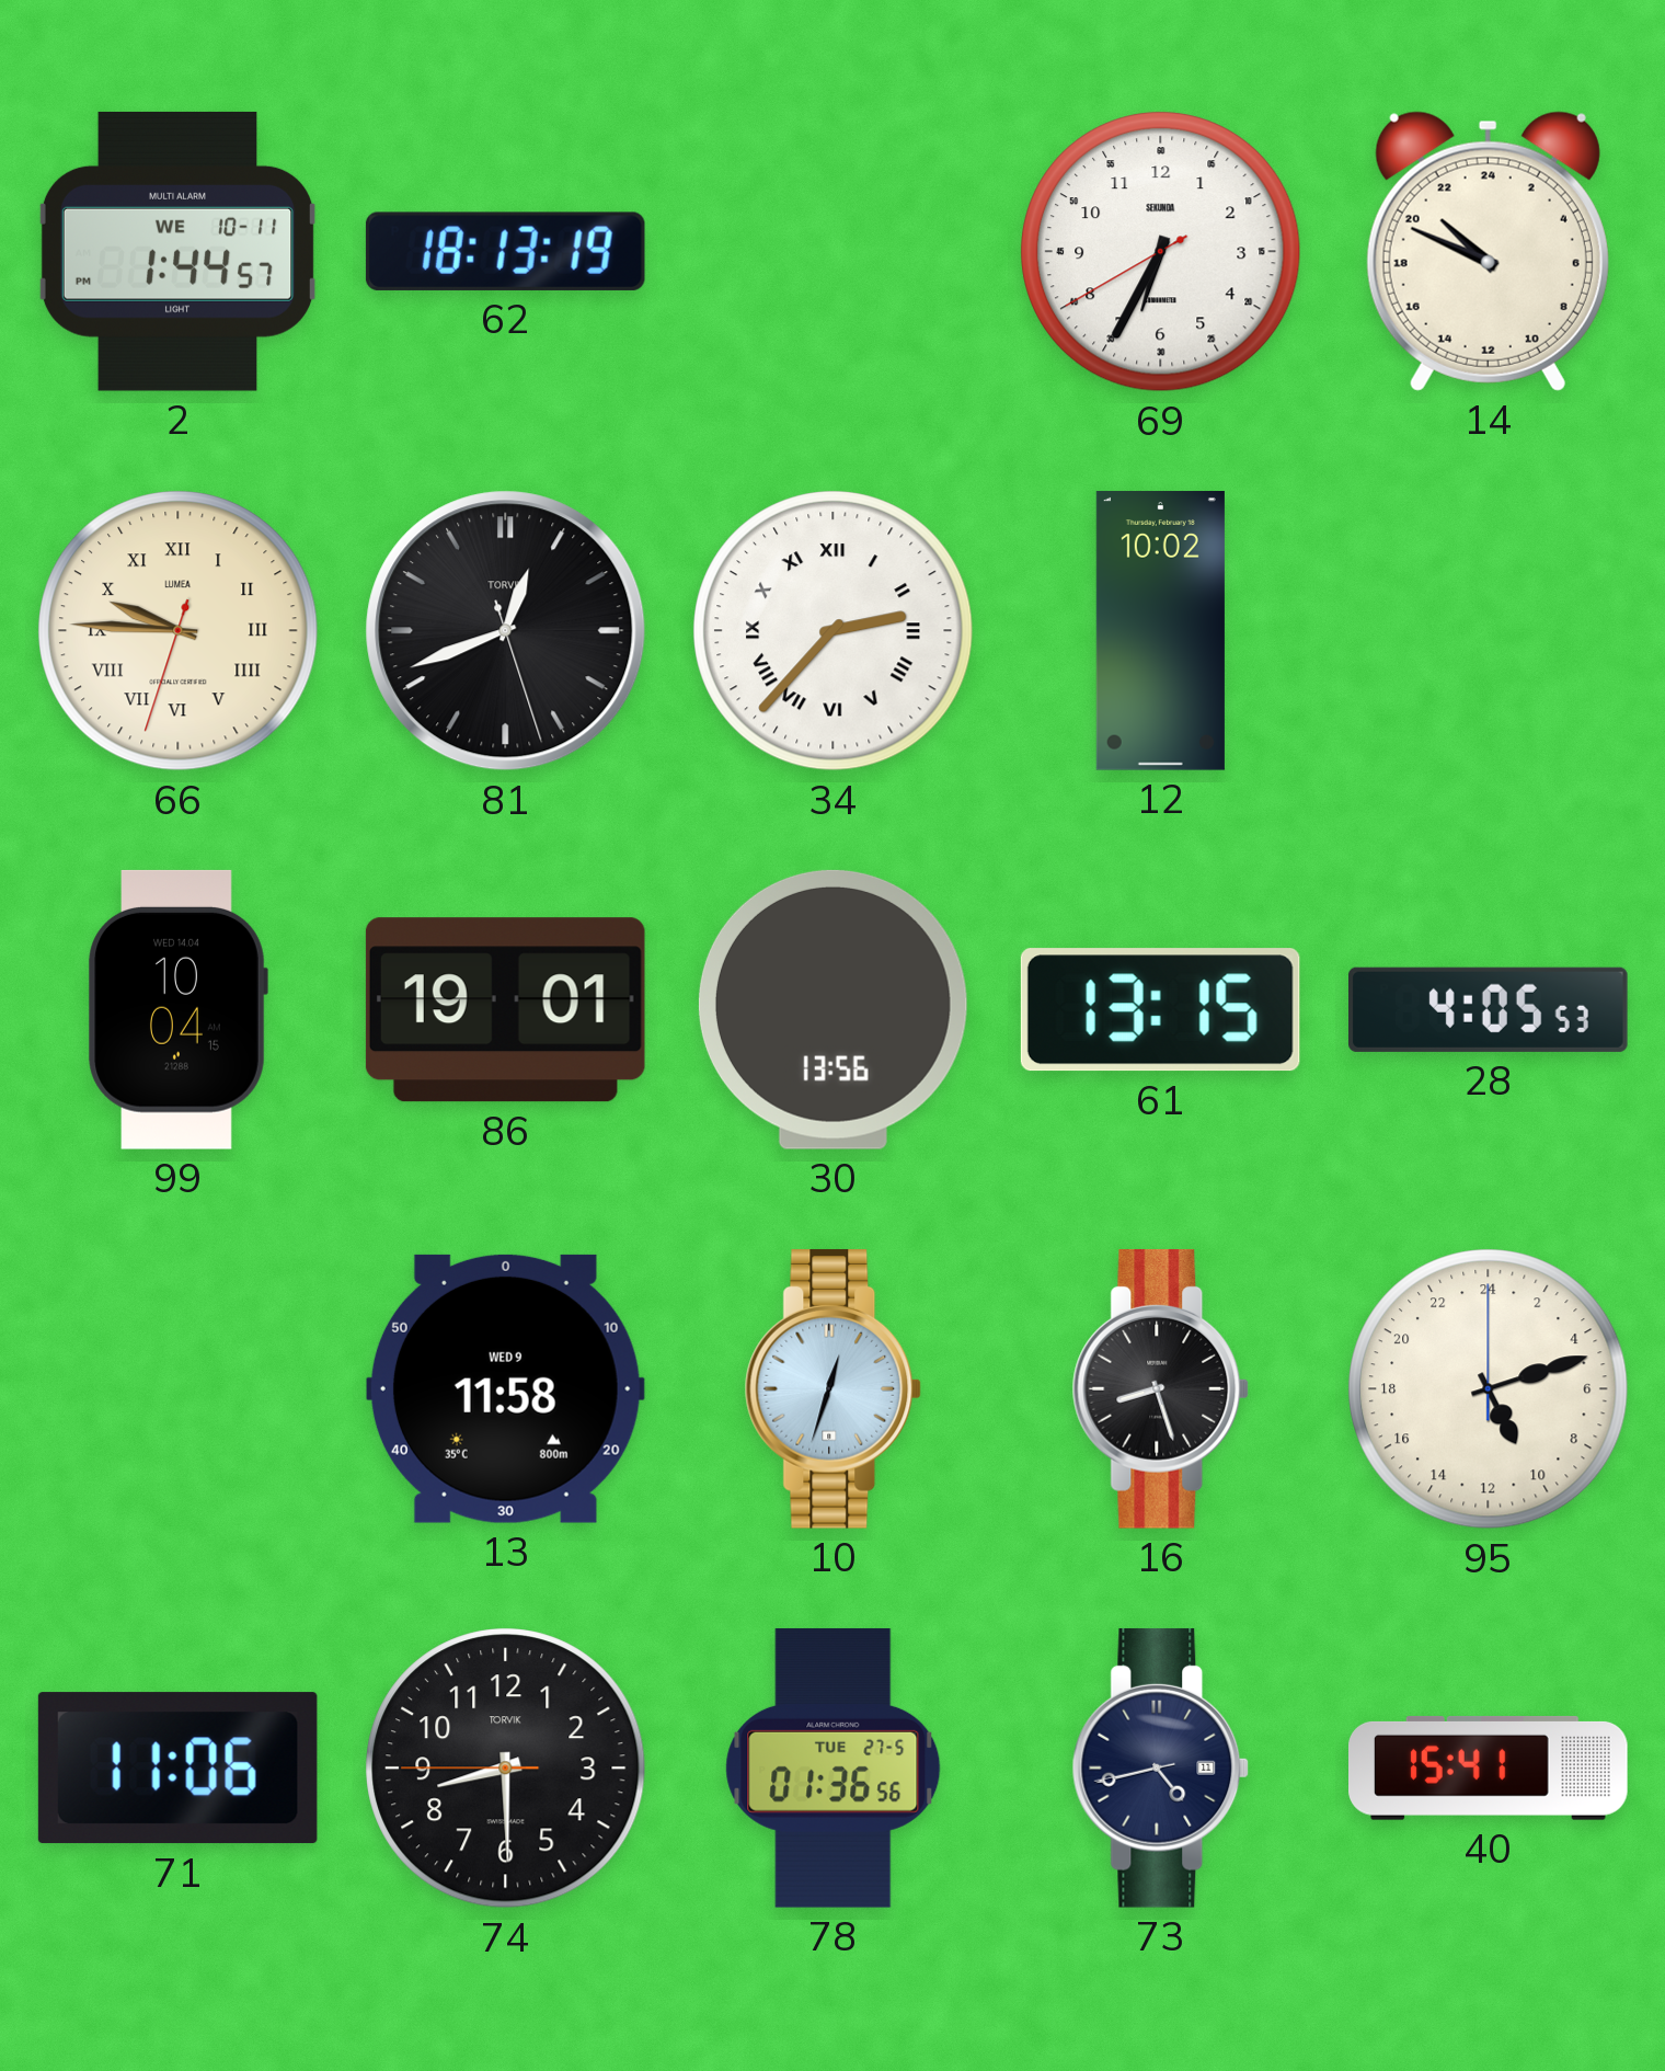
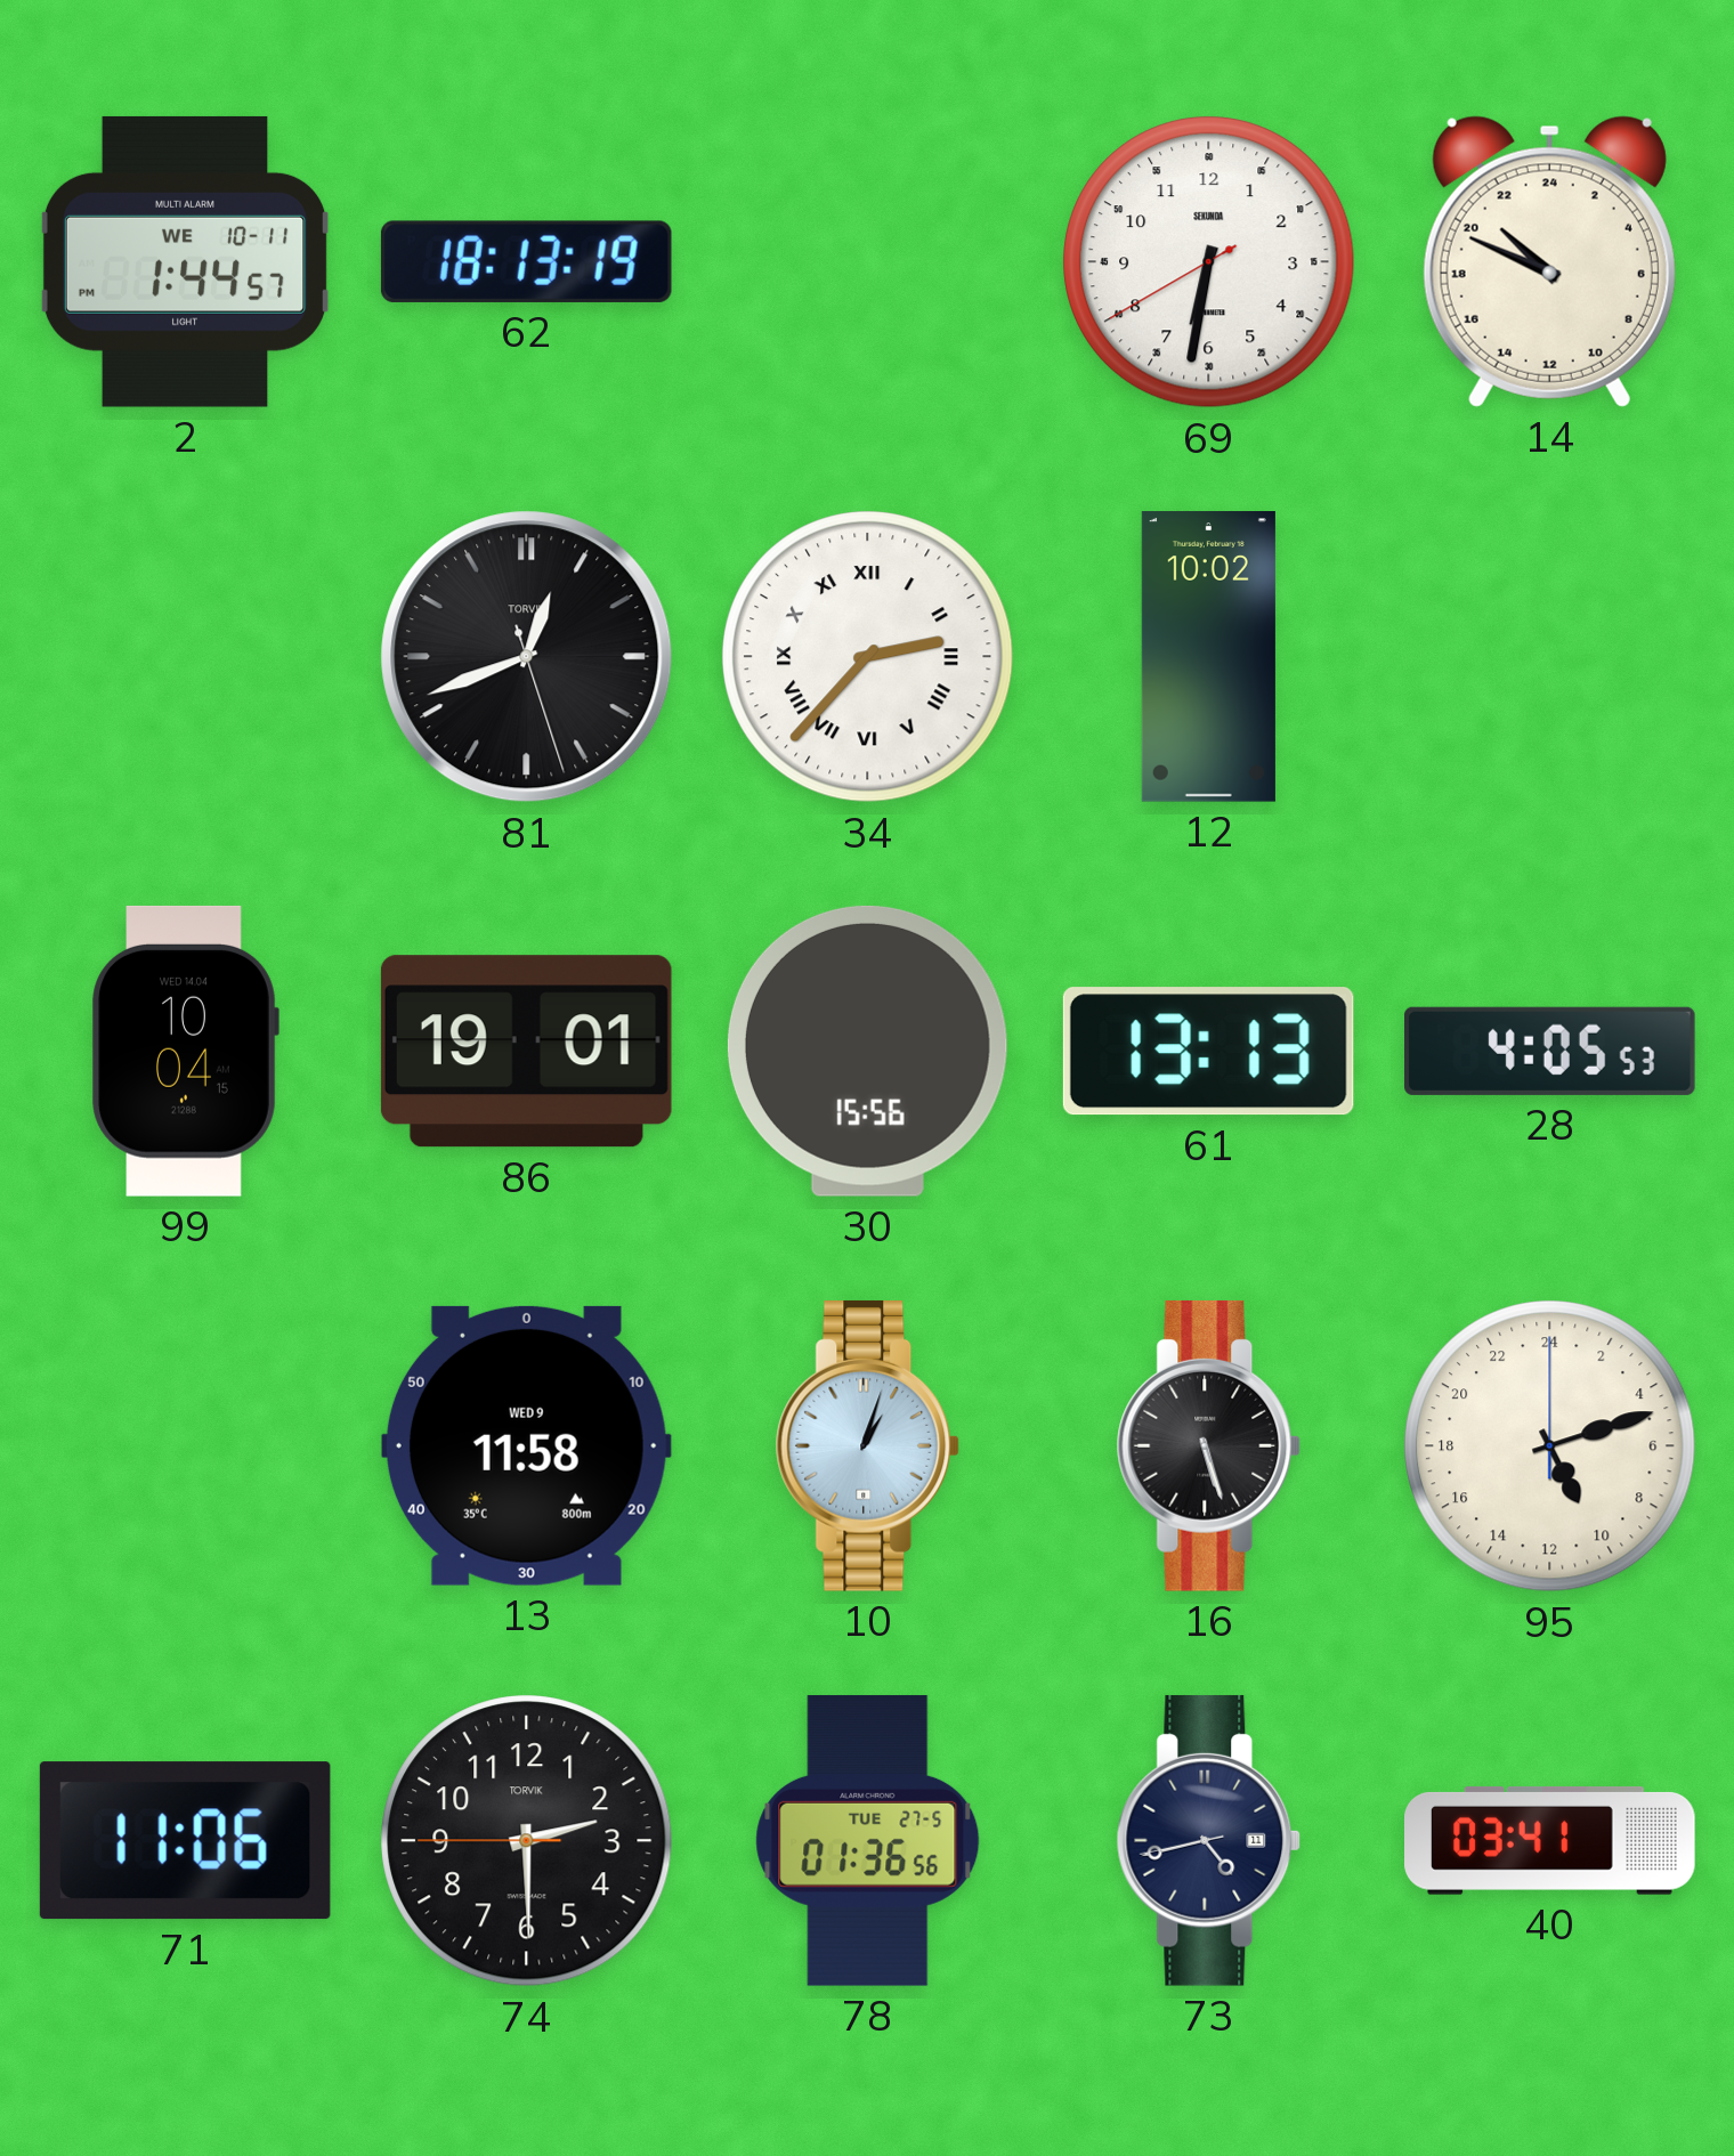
69: 6:34 -> 6:31 (1209, 262)
66: 9:45 -> none (179, 631)
30: 13:56 -> 15:56 (867, 1051)
61: 13:15 -> 13:13 (1208, 1052)
10: 12:33 -> 1:03 (868, 1445)
16: 8:27 -> 5:27 (1209, 1445)
74: 8:29 -> 2:29 (527, 1841)
40: 15:41 -> 03:41 (1550, 1840)
